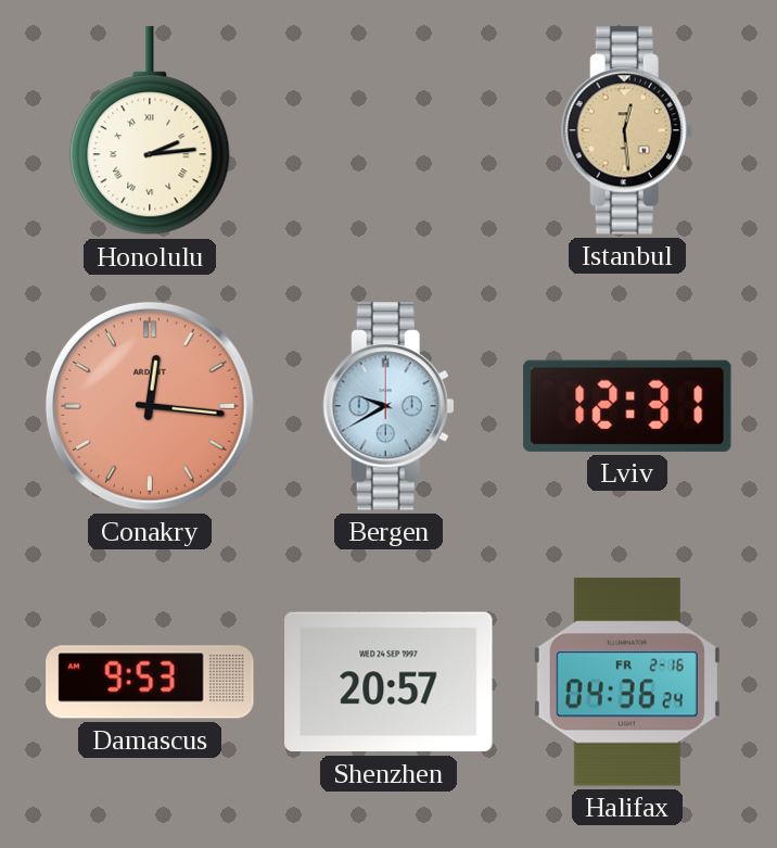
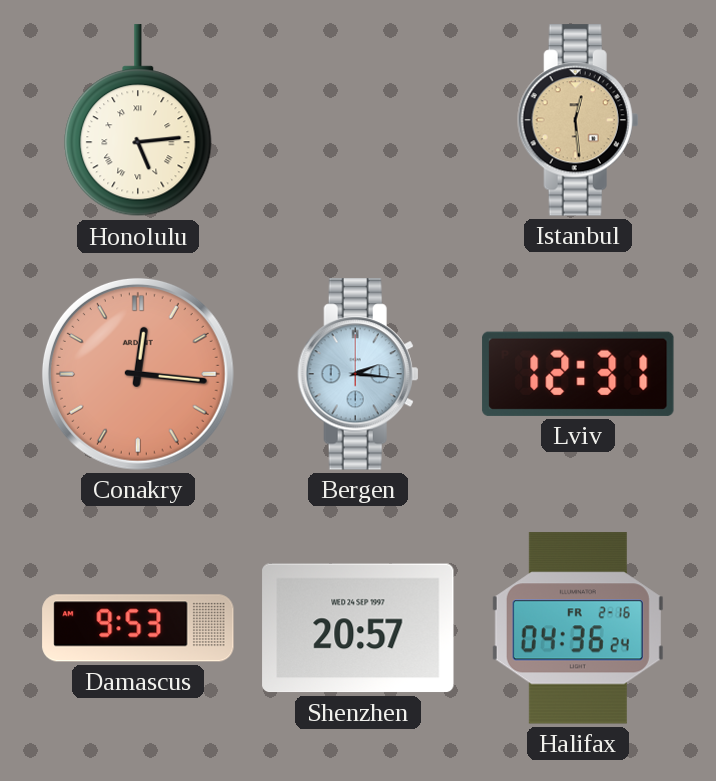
Honolulu: 2:14 -> 5:14 (138, 121)
Bergen: 9:40 -> 2:16 (358, 374)
